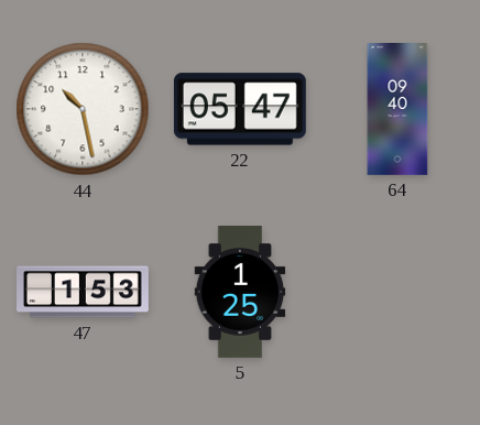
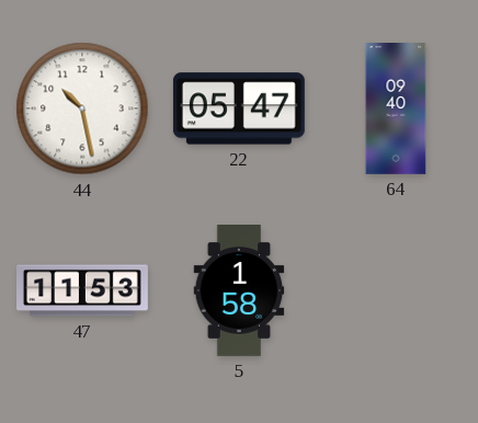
47: 1:53 -> 11:53 (83, 290)
5: 1:25 -> 1:58 (239, 291)
